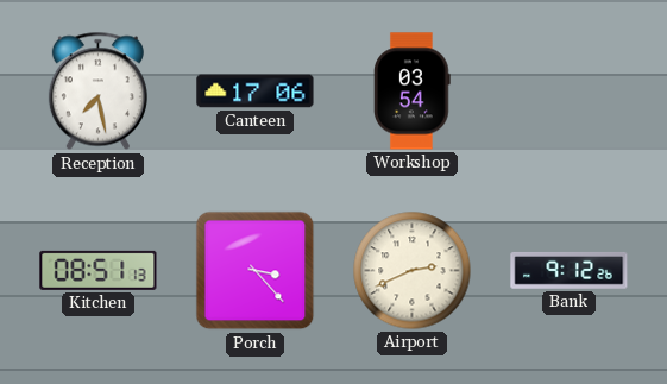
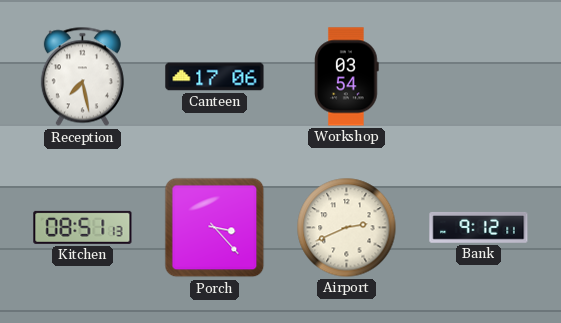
Bank: 9:12:26 -> 9:12:11 (479, 228)
